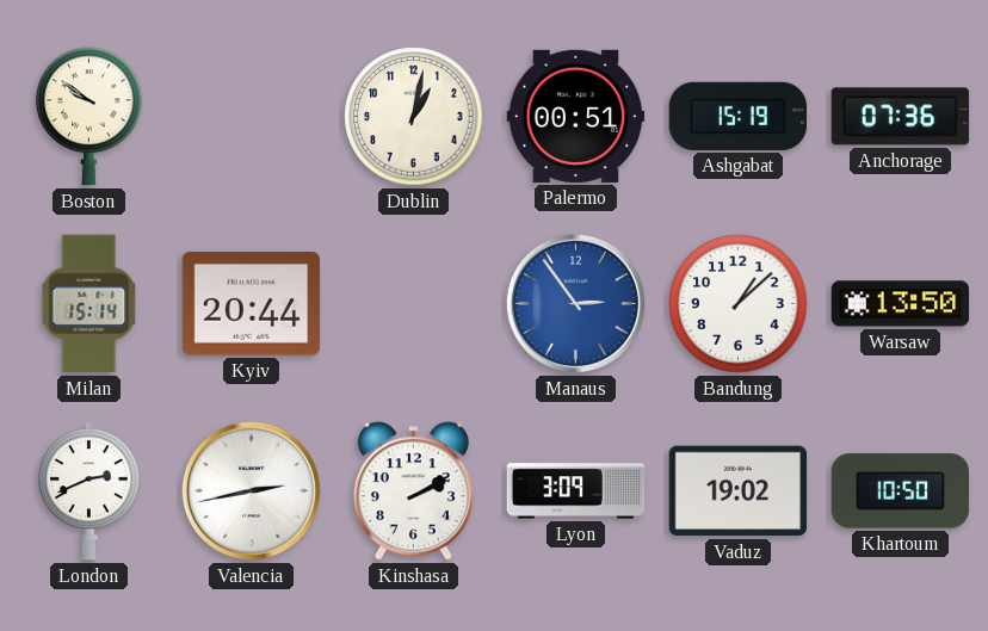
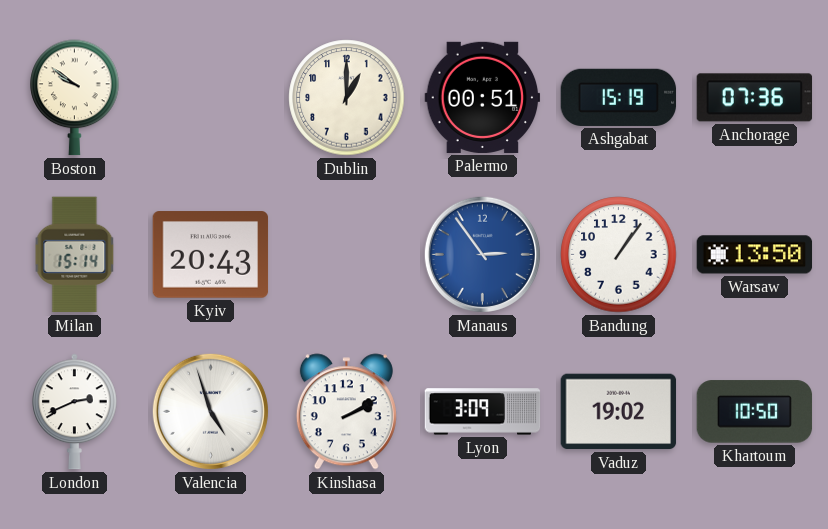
Dublin: 1:02 -> 1:00 (347, 98)
Kyiv: 20:44 -> 20:43 (211, 255)
Bandung: 1:08 -> 1:06 (619, 255)
Valencia: 2:43 -> 4:57 (210, 411)
